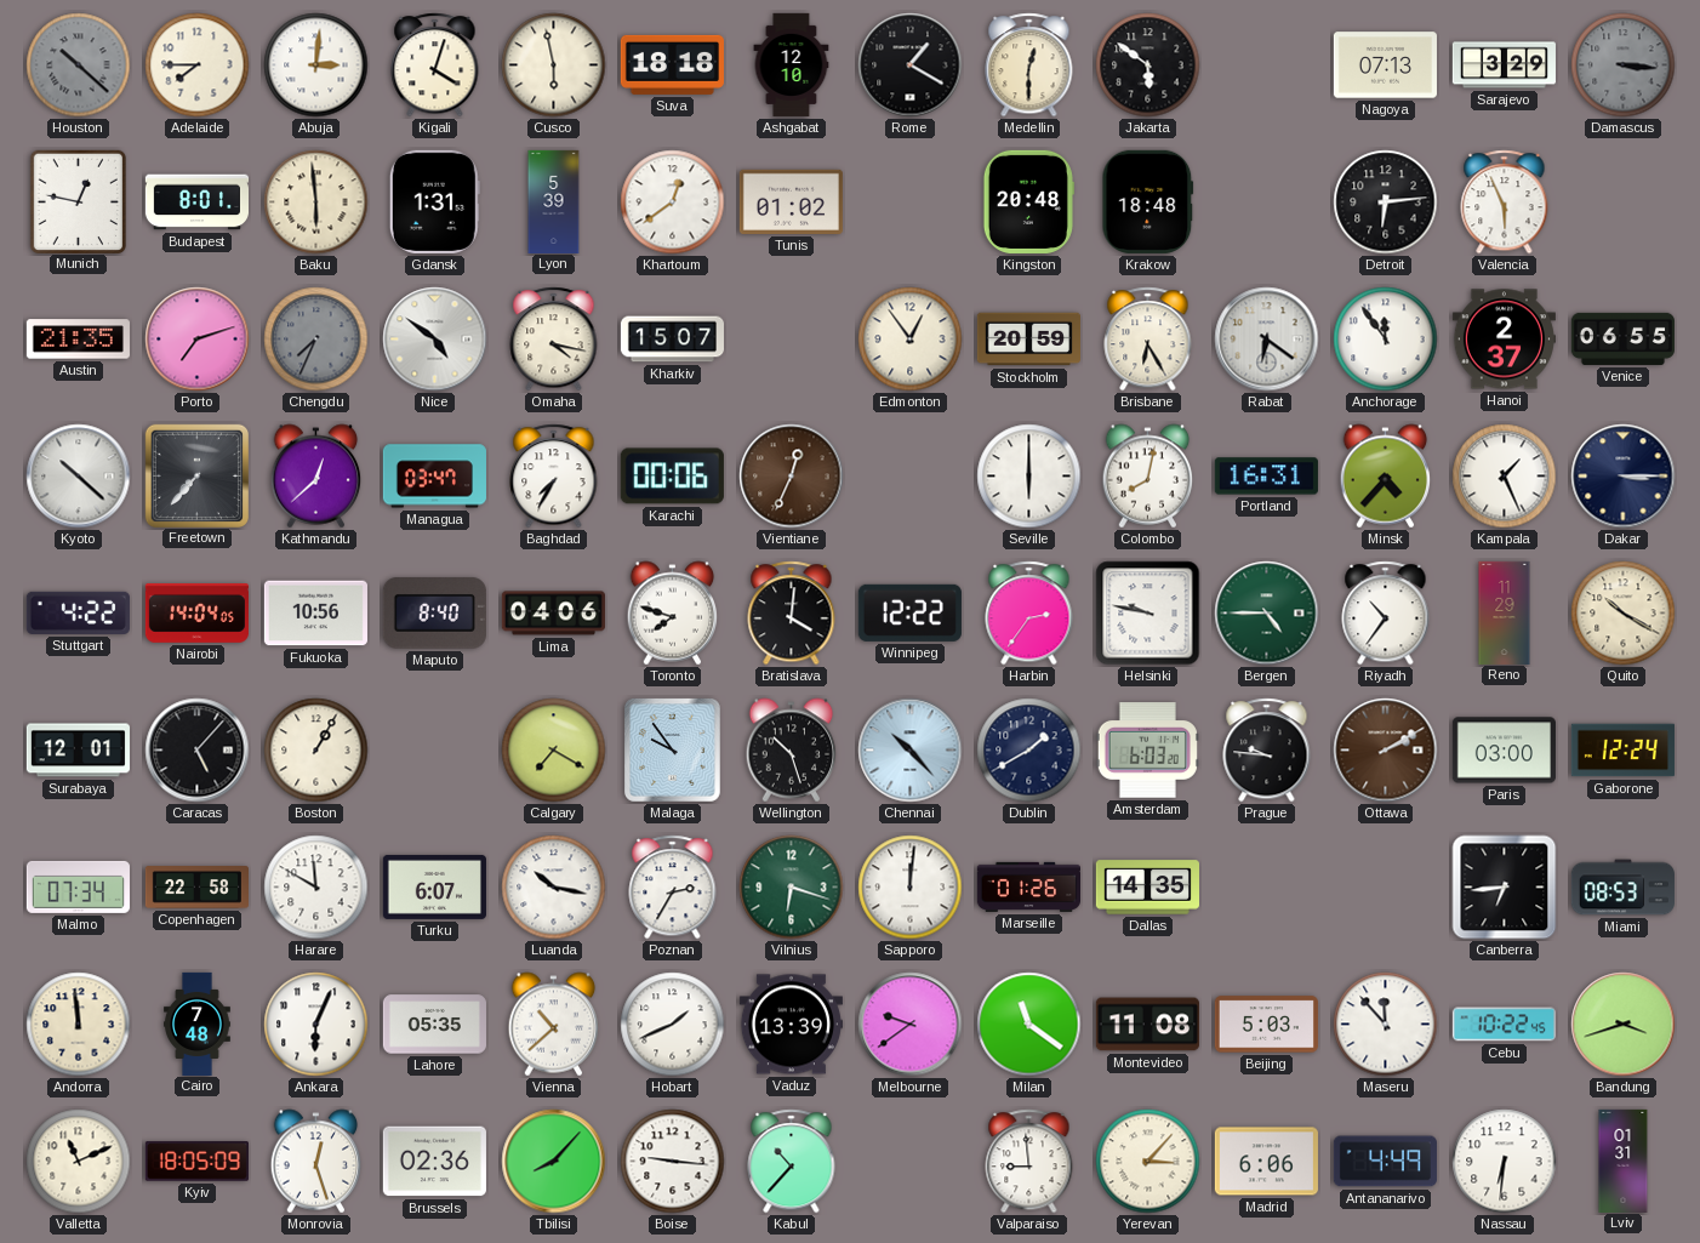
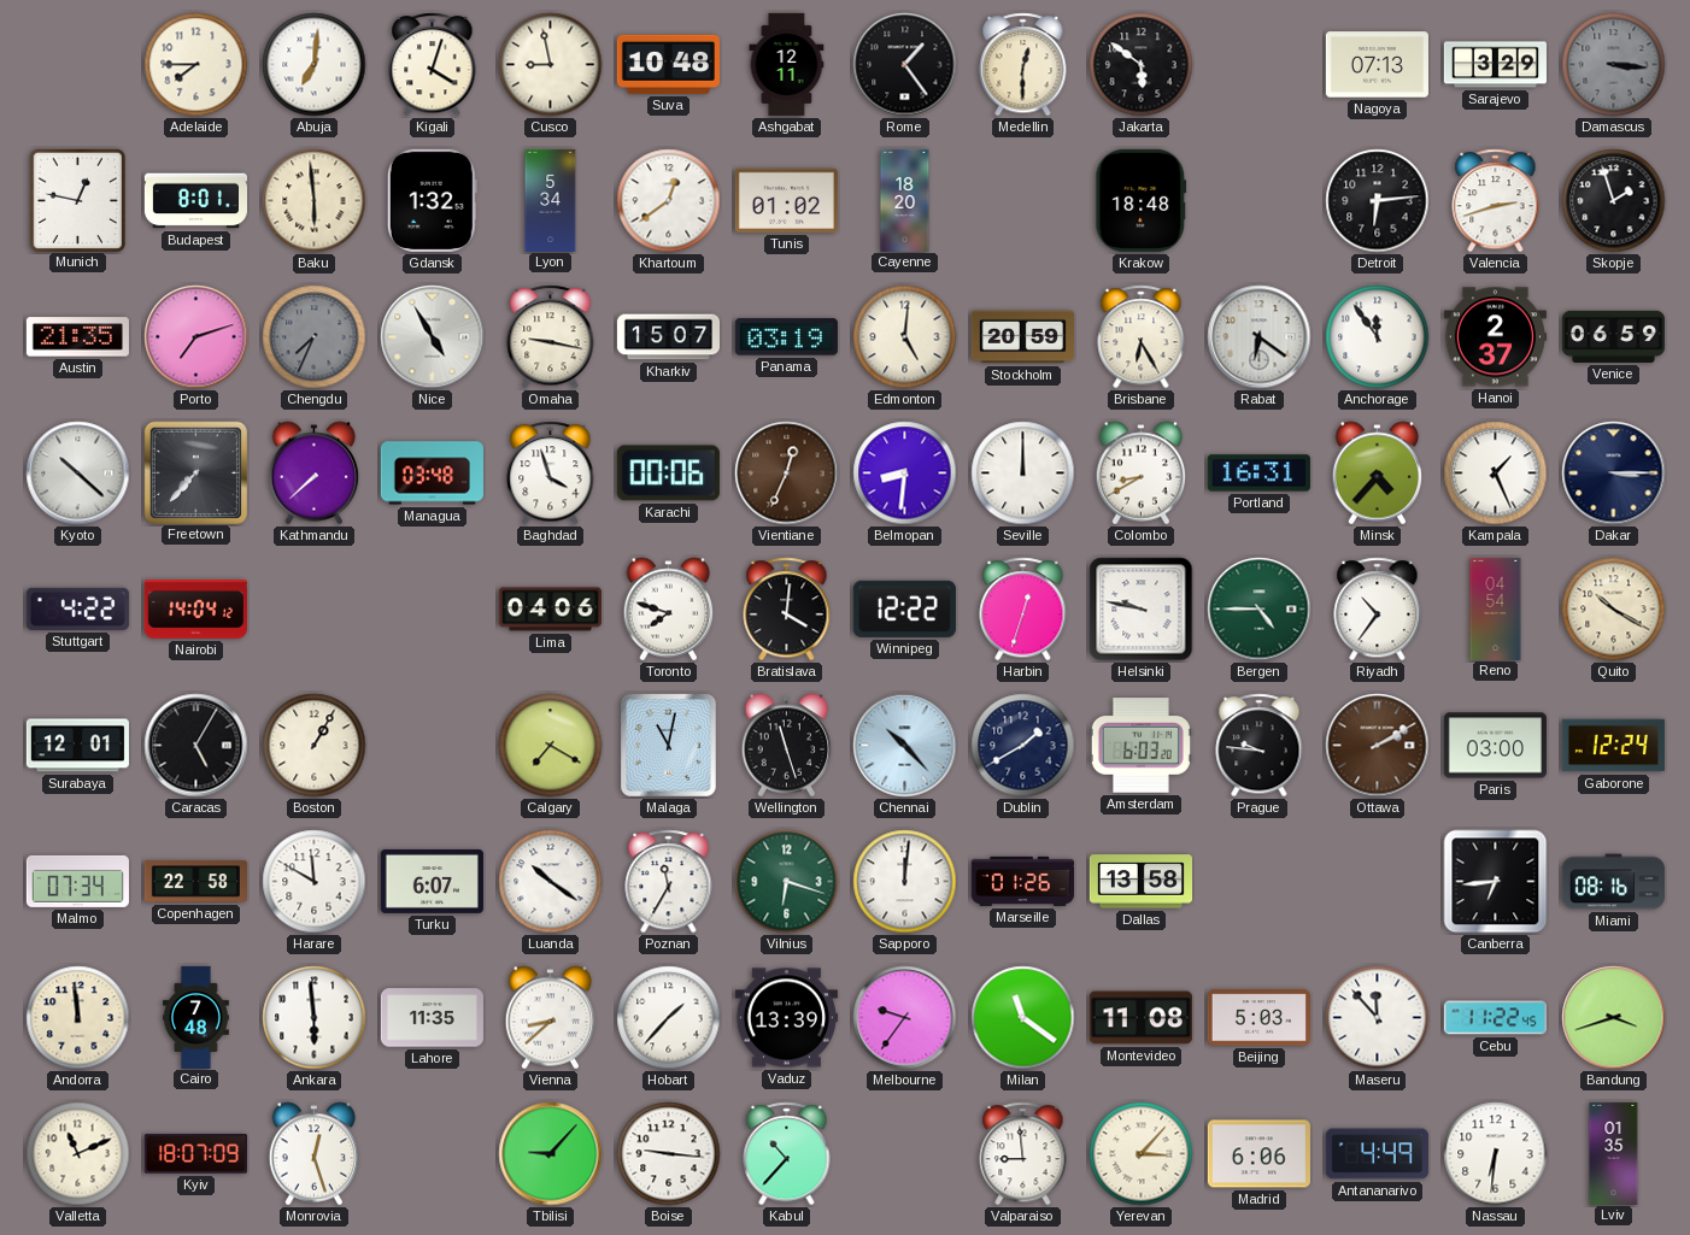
Houston: 10:22 -> none (79, 65)
Abuja: 3:01 -> 7:01 (315, 65)
Cusco: 5:58 -> 8:58 (551, 65)
Suva: 18:18 -> 10:48 (668, 64)
Ashgabat: 12:10 -> 12:11 (787, 64)
Rome: 1:20 -> 1:24 (905, 65)
Gdansk: 1:31 -> 1:32 (432, 200)
Lyon: 5:39 -> 5:34 (551, 200)
Cayenne: none -> 18:20 (905, 200)
Kingston: 20:48 -> none (1028, 201)
Valencia: 5:56 -> 2:42 (1496, 201)
Skopje: none -> 1:57 (1614, 201)
Nice: 4:51 -> 4:55 (433, 337)
Omaha: 4:17 -> 9:17 (551, 337)
Panama: none -> 03:19 (786, 337)
Edmonton: 12:54 -> 5:01 (905, 337)
Venice: 06:55 -> 06:59 (1613, 336)
Kathmandu: 12:38 -> 7:38 (315, 474)
Managua: 03:47 -> 03:48 (432, 474)
Baghdad: 7:35 -> 3:57 (551, 474)
Belmopan: none -> 8:31 (905, 474)
Seville: 6:00 -> 12:00 (1023, 474)
Colombo: 8:02 -> 8:40 (1142, 474)
Nairobi: 14:04:05 -> 14:04:12 (195, 610)
Fukuoka: 10:56 -> none (315, 614)
Maputo: 8:40 -> none (434, 614)
Harbin: 2:36 -> 12:33 (1023, 610)
Reno: 11:29 -> 04:54 (1496, 608)
Caracas: 5:07 -> 5:05 (196, 746)
Malaga: 9:54 -> 11:02 (668, 745)
Wellington: 10:27 -> 11:27 (787, 746)
Luanda: 10:17 -> 10:21 (551, 882)
Poznan: 2:35 -> 11:35 (669, 882)
Dallas: 14:35 -> 13:58 (1140, 882)
Miami: 08:53 -> 08:16 (1613, 882)
Ankara: 6:04 -> 5:59 (315, 1018)
Lahore: 05:35 -> 11:35 (432, 1018)
Vienna: 10:38 -> 8:38 (551, 1018)
Hobart: 1:41 -> 1:37 (669, 1018)
Melbourne: 9:39 -> 9:36 (905, 1018)
Cebu: 10:22 -> 11:22 (1495, 1018)
Kyiv: 18:05 -> 18:07 (195, 1154)
Brussels: 02:36 -> none (434, 1162)
Tbilisi: 8:07 -> 9:07 (551, 1154)
Lviv: 01:31 -> 01:35 (1614, 1153)
